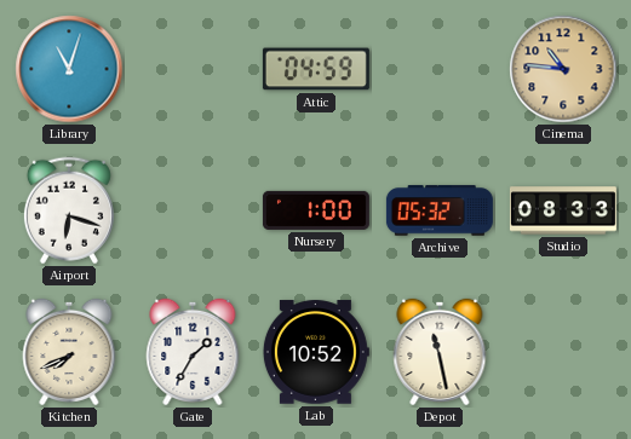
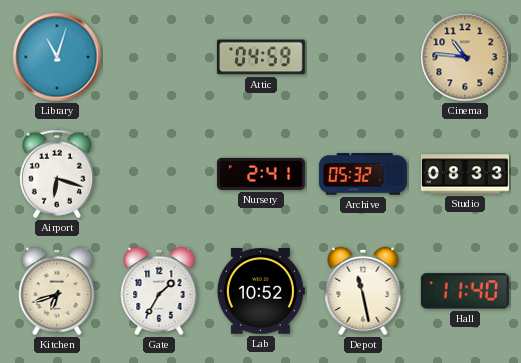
Nursery: 1:00 -> 2:41 (261, 174)
Kitchen: 7:41 -> 6:42 (57, 291)
Hall: none -> 11:40 (465, 291)
